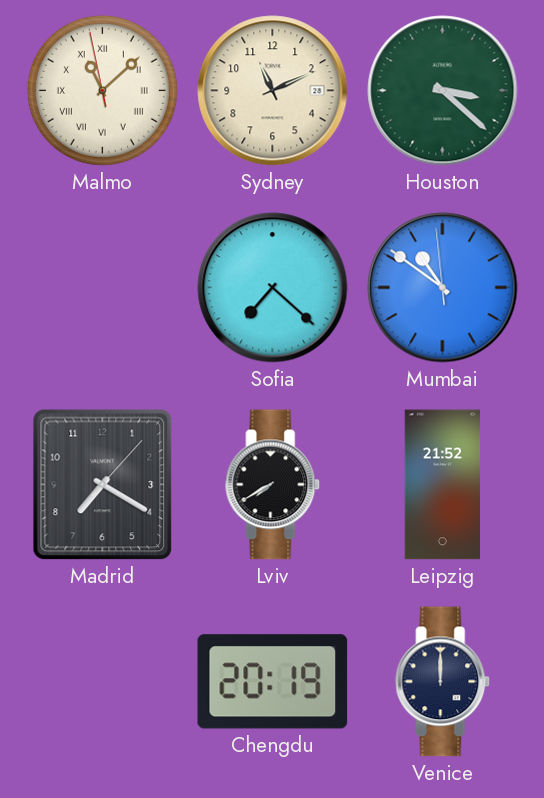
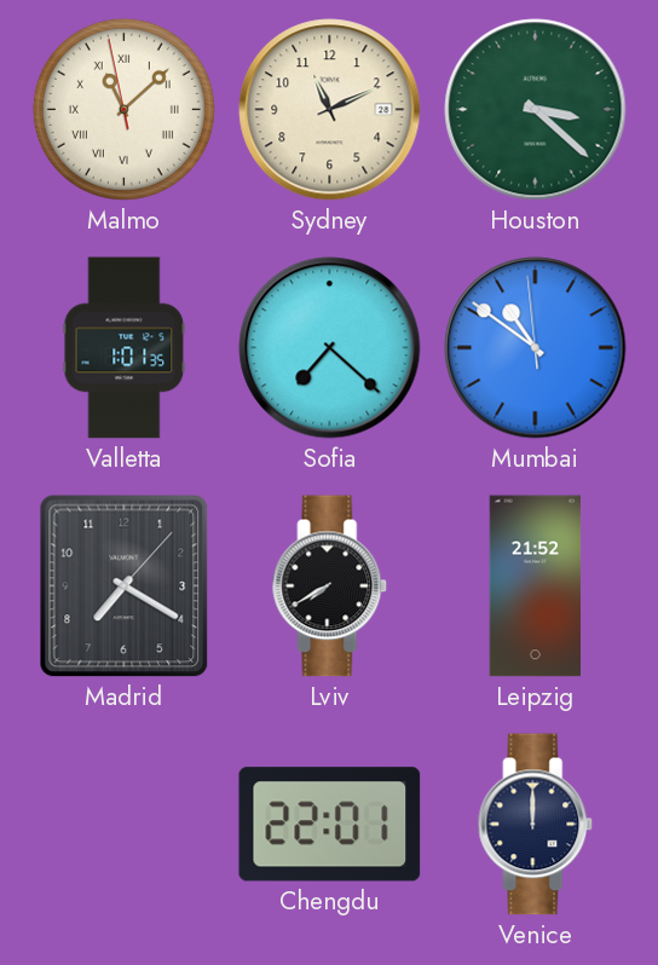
Valletta: none -> 1:01 (125, 348)
Chengdu: 20:19 -> 22:01 (330, 825)
